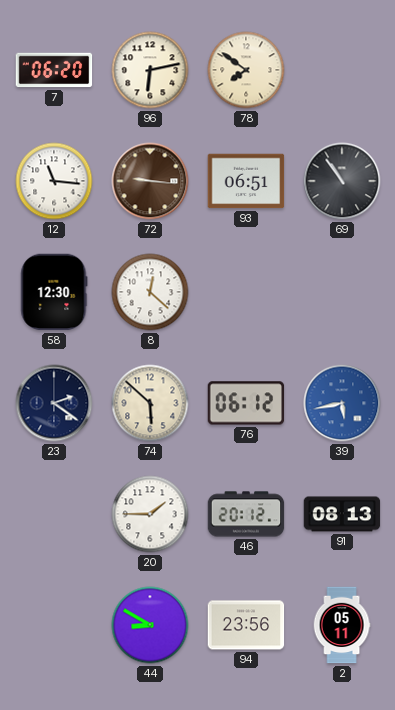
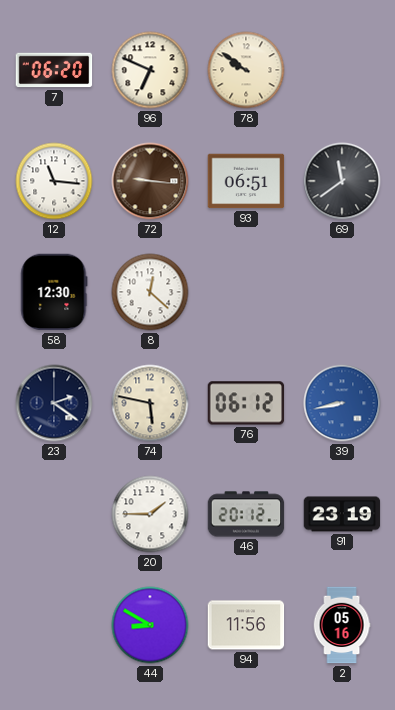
96: 6:13 -> 6:49 (150, 70)
78: 7:51 -> 9:51 (246, 70)
69: 10:54 -> 11:39 (342, 181)
74: 5:52 -> 5:47 (150, 403)
39: 5:43 -> 8:43 (342, 403)
91: 08:13 -> 23:19 (342, 514)
94: 23:56 -> 11:56 (246, 625)
2: 05:11 -> 05:16 (342, 625)
